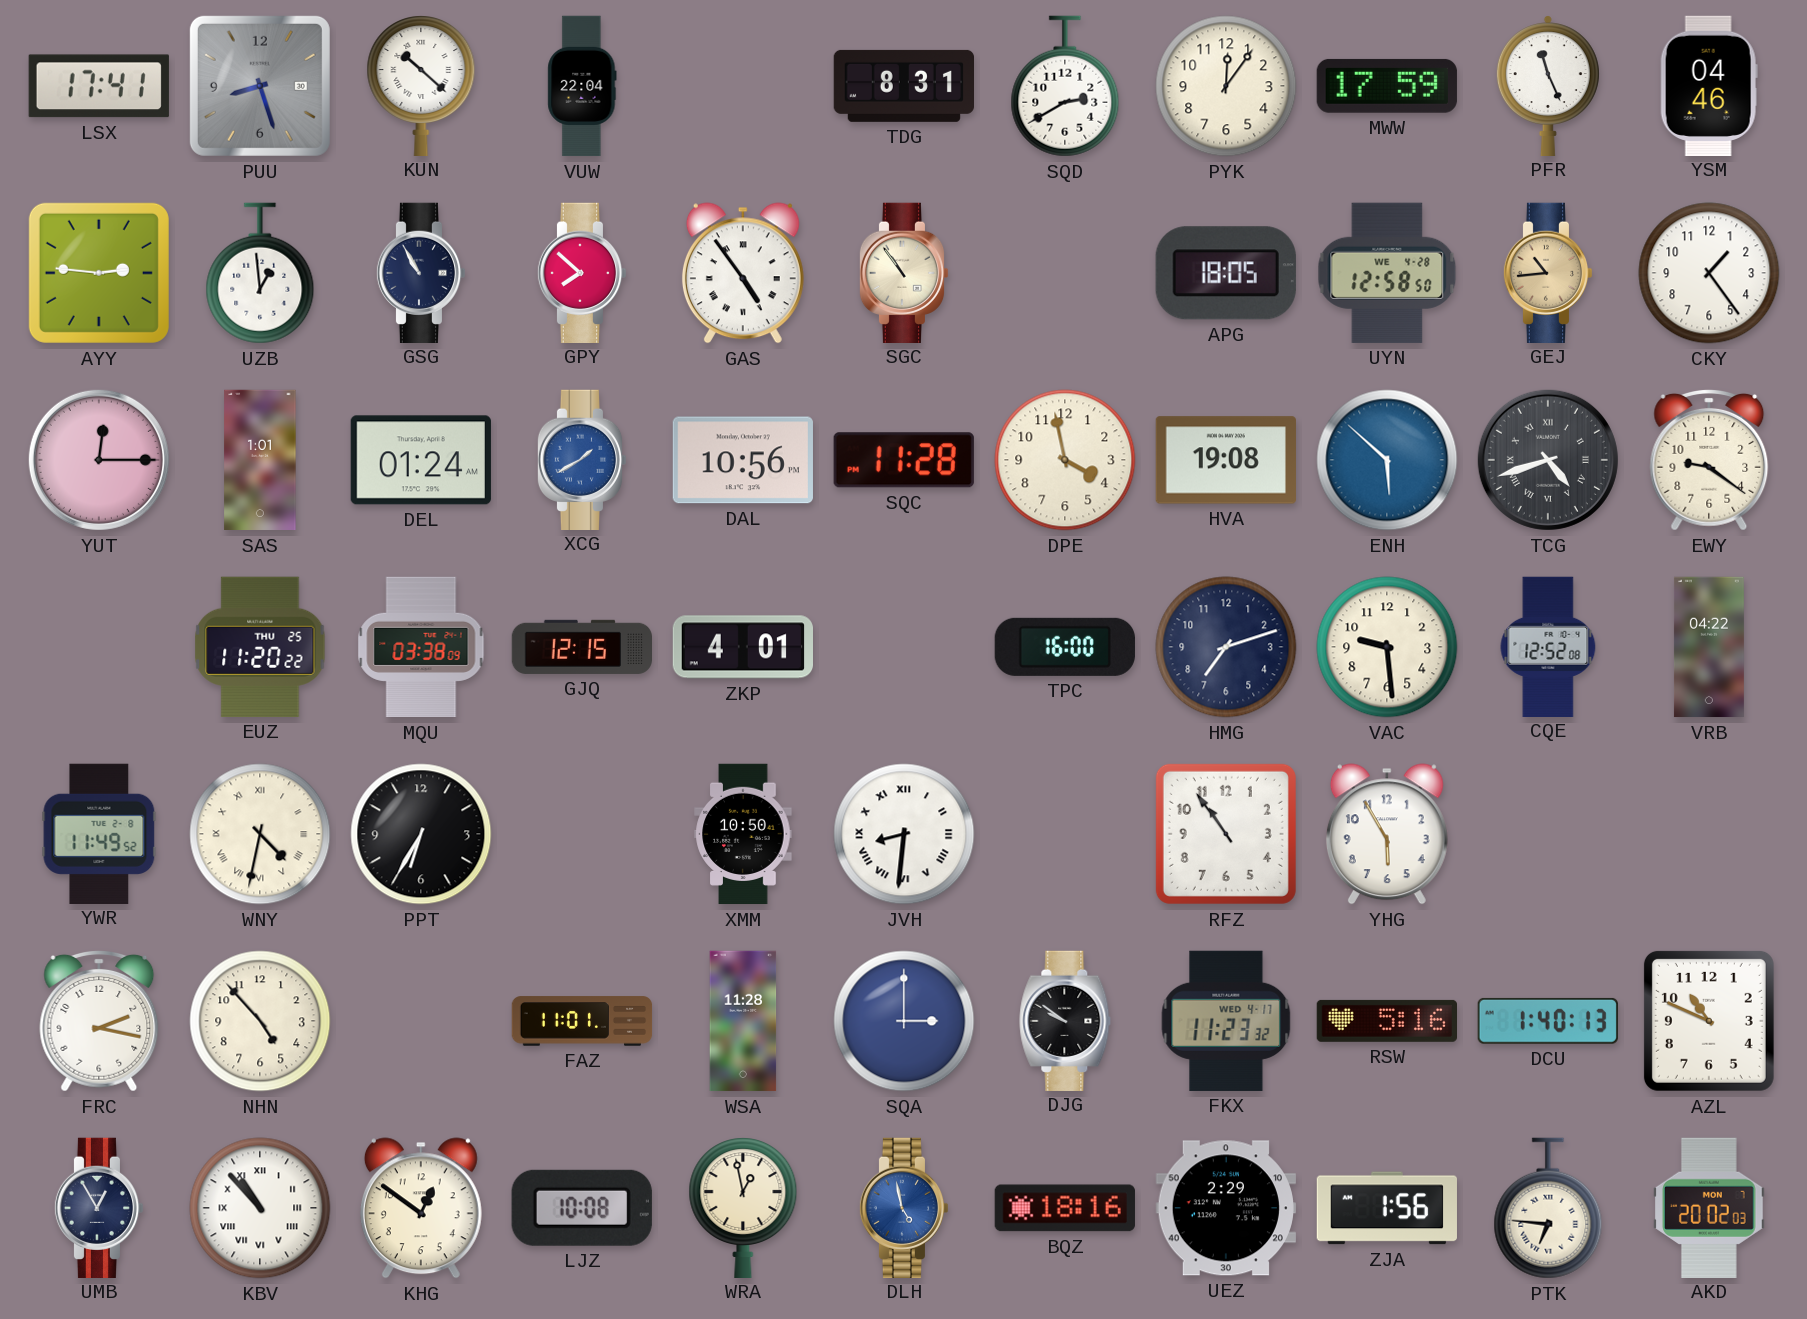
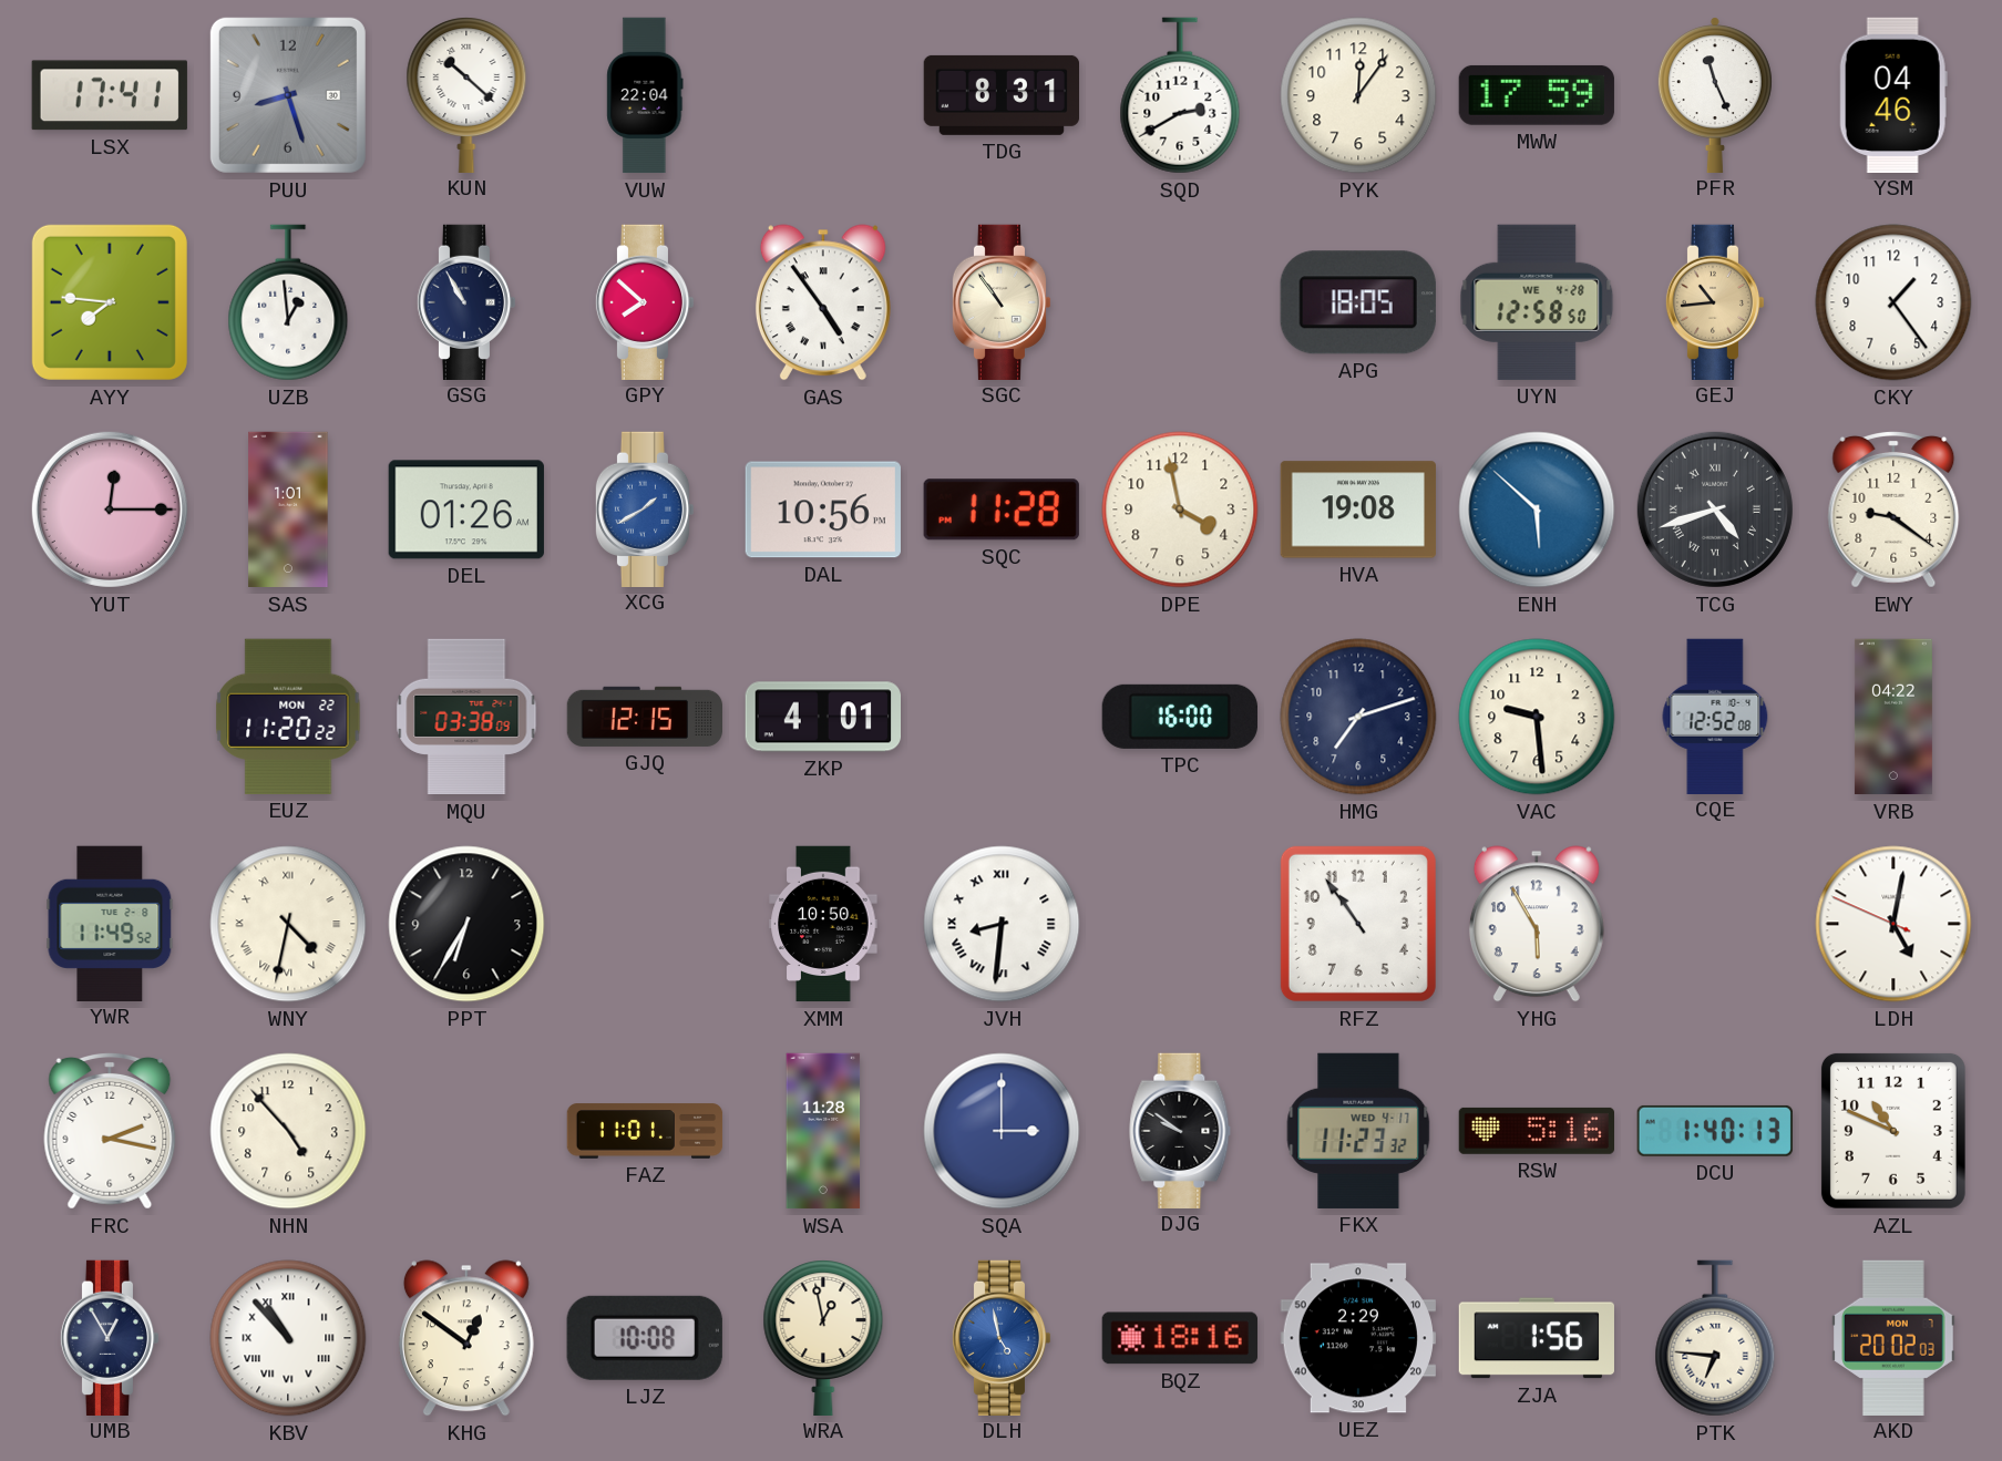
AYY: 2:46 -> 7:46 (110, 302)
DEL: 01:24 -> 01:26 (466, 510)
EUZ date: THU 25 -> MON 22 (288, 717)
LDH: none -> 5:01 (1893, 924)
